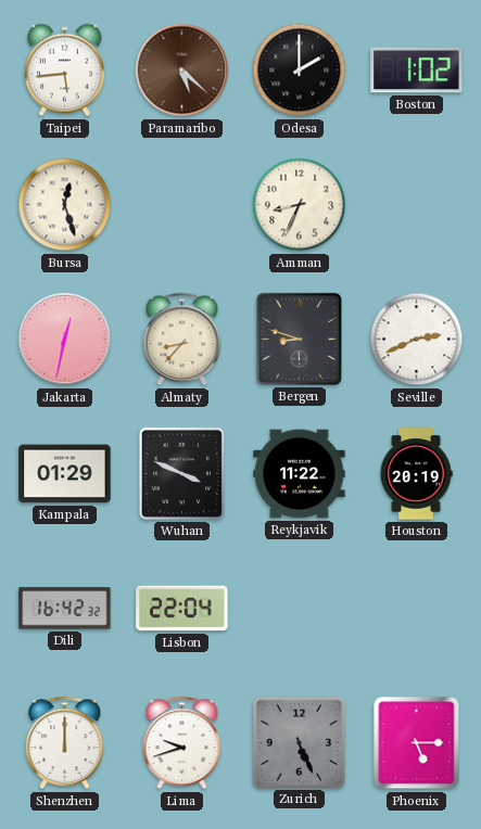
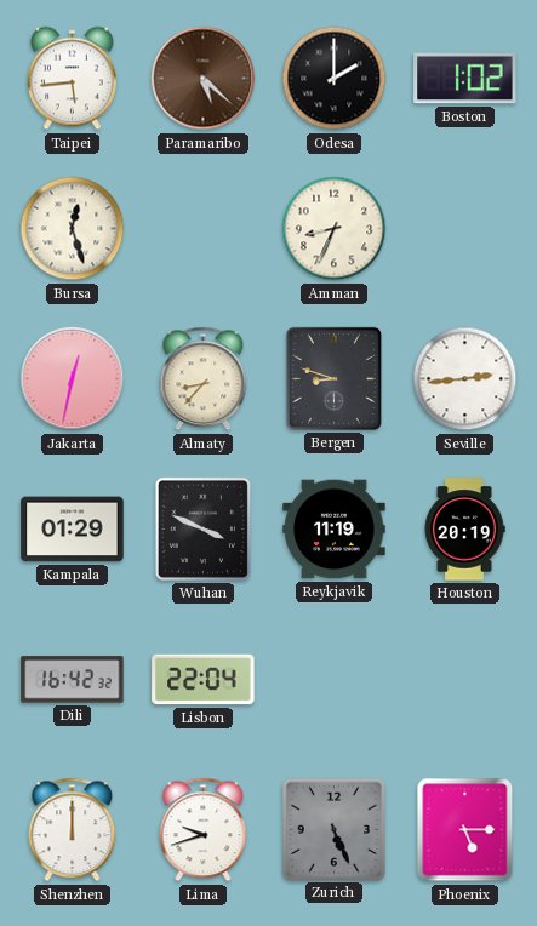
Seville: 2:41 -> 2:44 (465, 379)
Reykjavik: 11:22 -> 11:19 (335, 530)
